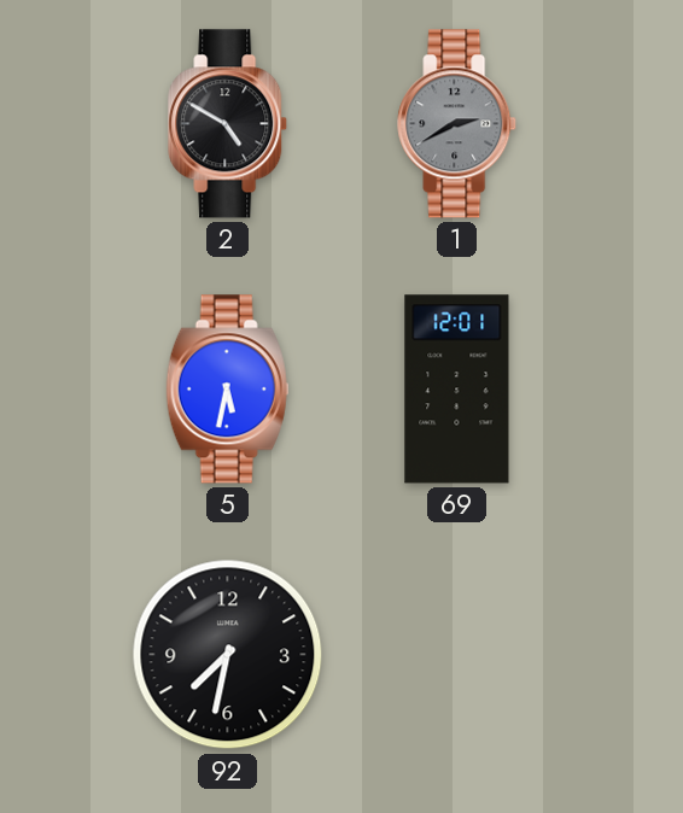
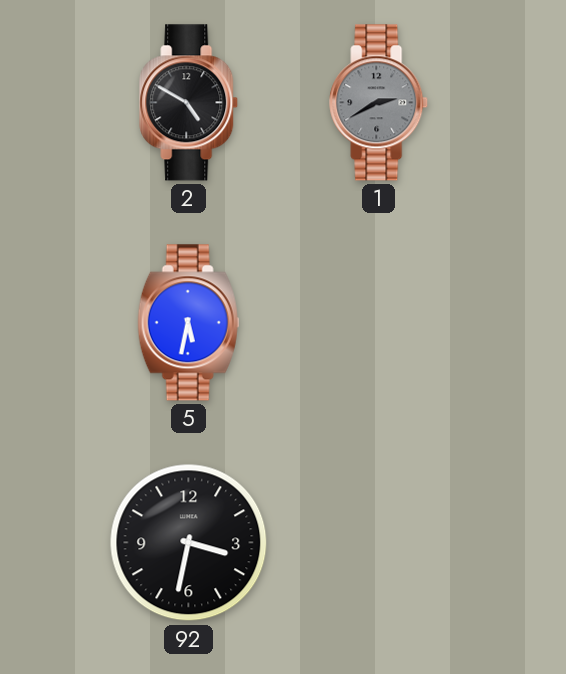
69: 12:01 -> none (457, 390)
92: 7:32 -> 3:32 (189, 543)
